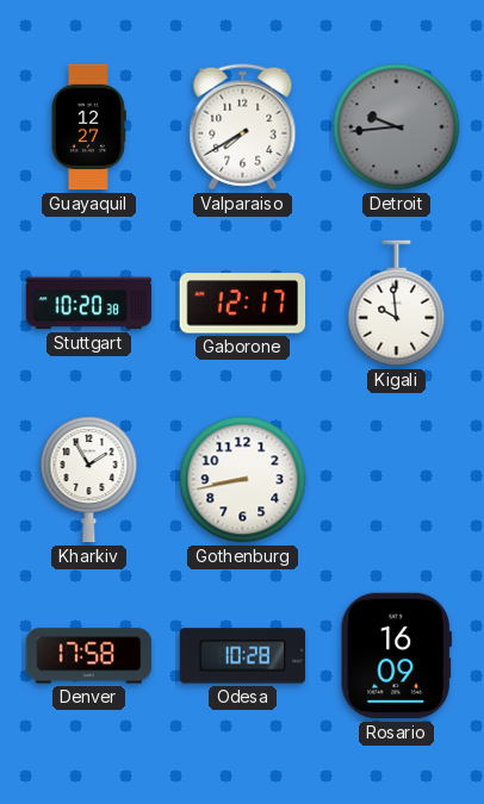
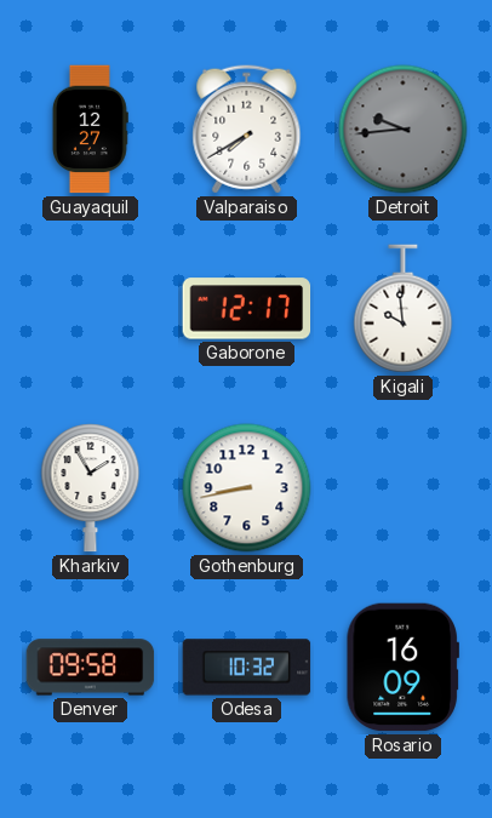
Stuttgart: 10:20 -> none (89, 304)
Denver: 17:58 -> 09:58 (91, 668)
Odesa: 10:28 -> 10:32 (247, 668)
